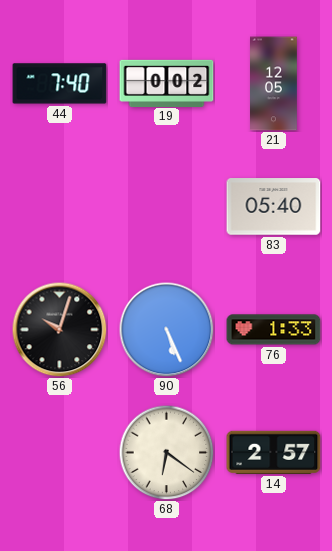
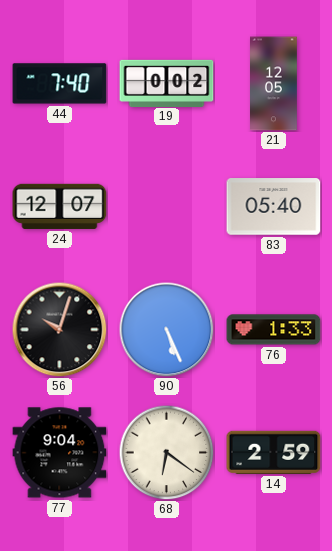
24: none -> 12:07 (60, 206)
77: none -> 9:04 (60, 453)
14: 2:57 -> 2:59 (274, 452)
